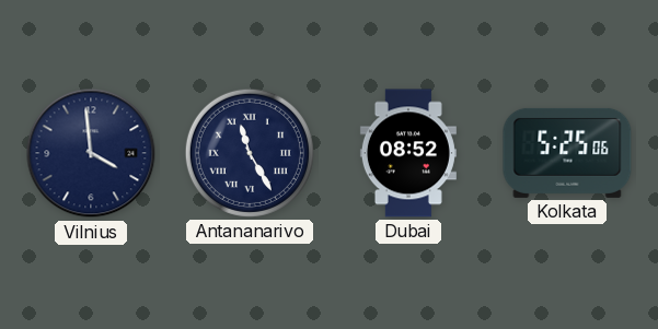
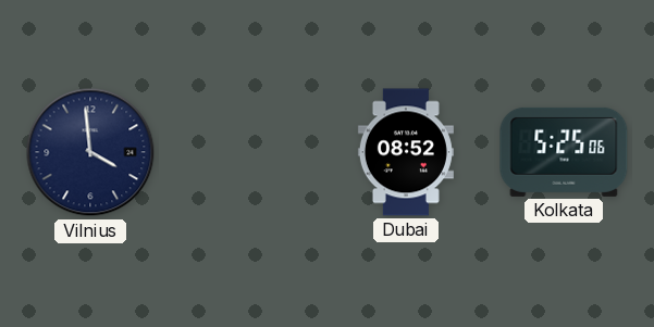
Antananarivo: 11:25 -> none (250, 153)
